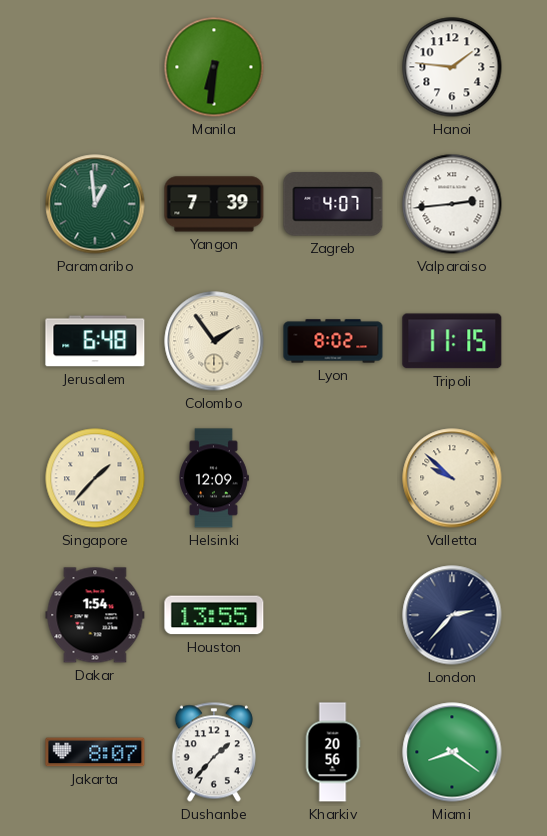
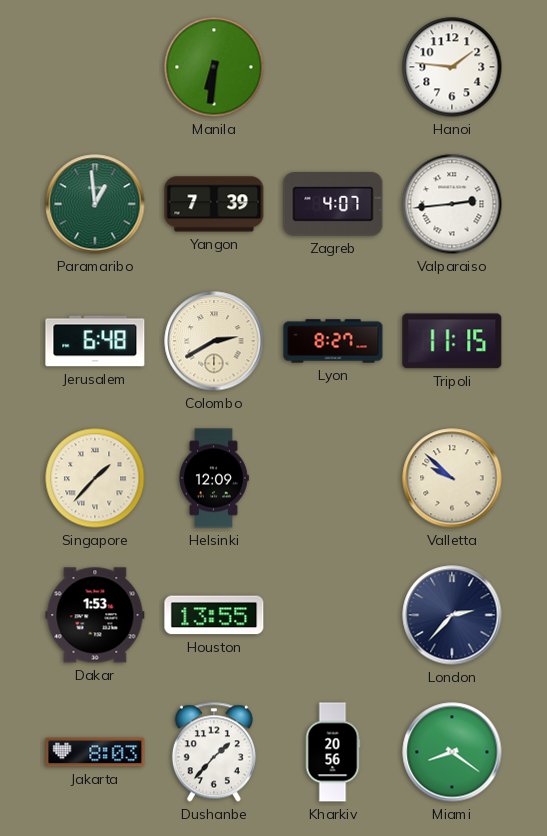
Colombo: 1:54 -> 2:40 (214, 341)
Lyon: 8:02 -> 8:27 (333, 341)
Dakar: 1:54 -> 1:53 (95, 615)
Jakarta: 8:07 -> 8:03 (95, 752)
